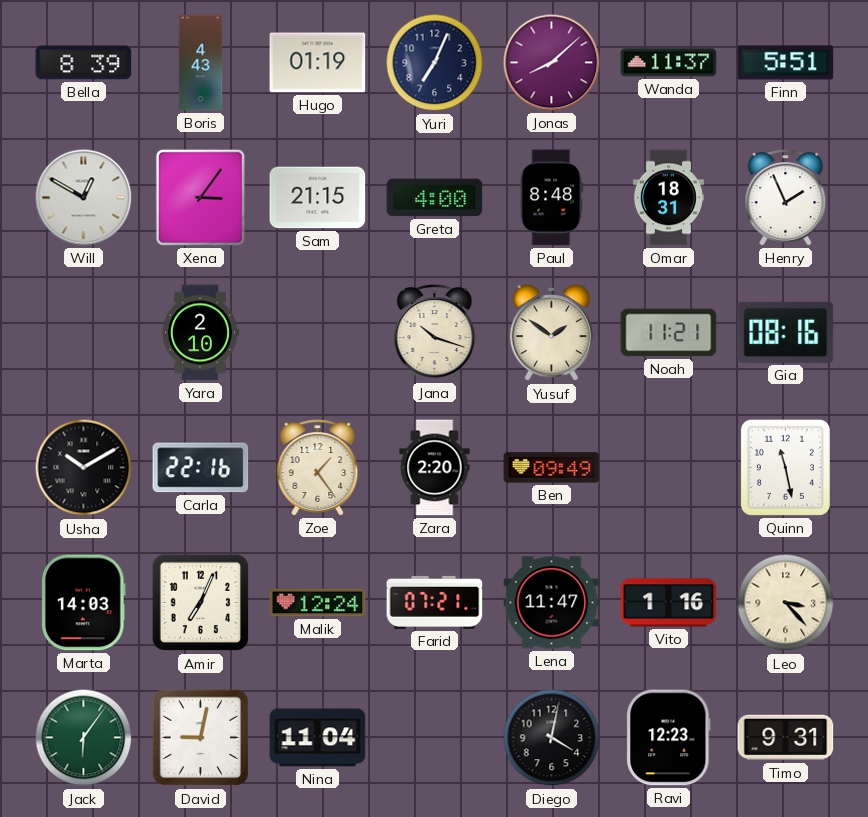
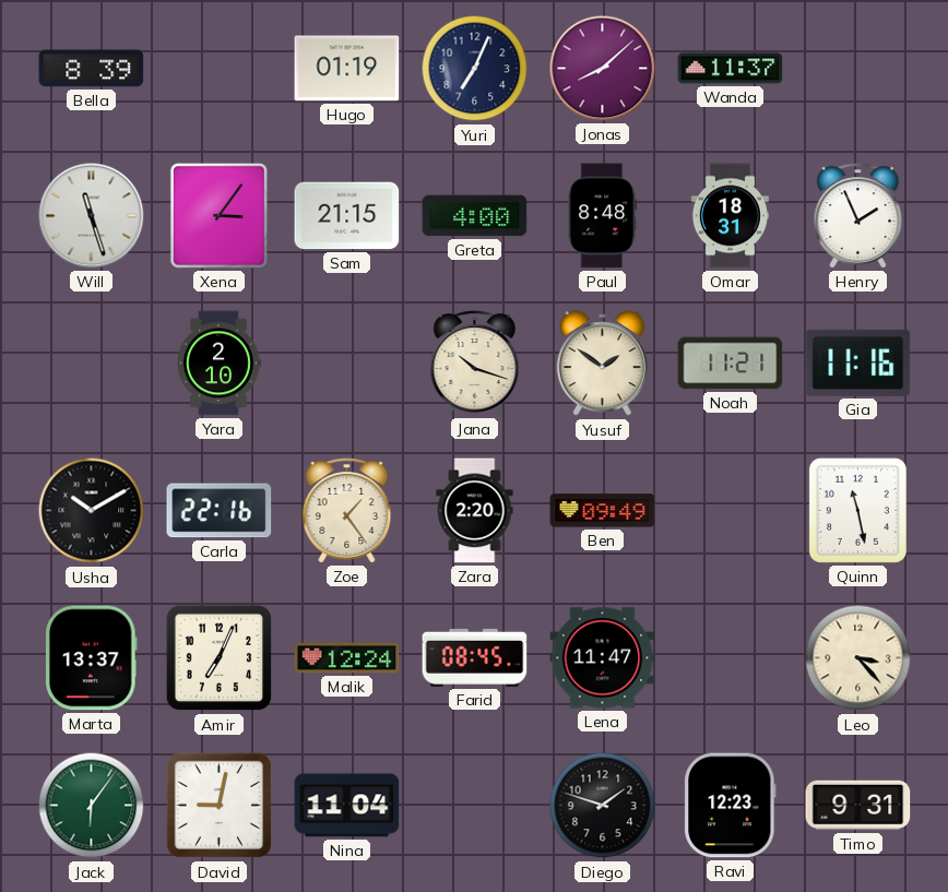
Boris: 4:43 -> none (201, 63)
Finn: 5:51 -> none (786, 63)
Will: 12:50 -> 11:27 (92, 216)
Gia: 08:16 -> 11:16 (858, 362)
Marta: 14:03 -> 13:37 (92, 658)
Farid: 07:21 -> 08:45 (475, 657)
Vito: 1:16 -> none (669, 603)
Diego: 4:02 -> 1:48 (603, 806)
